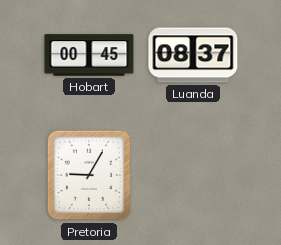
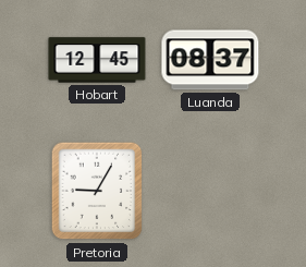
Hobart: 00:45 -> 12:45 (97, 60)
